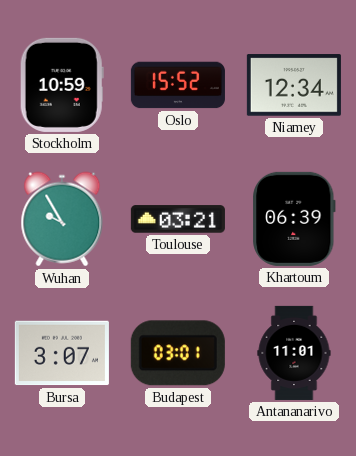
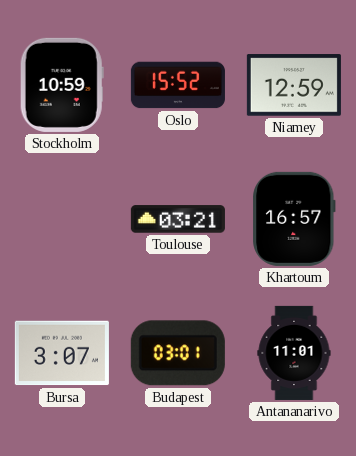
Niamey: 12:34 -> 12:59 (294, 85)
Wuhan: 9:55 -> none (62, 219)
Khartoum: 06:39 -> 16:57 (294, 219)
